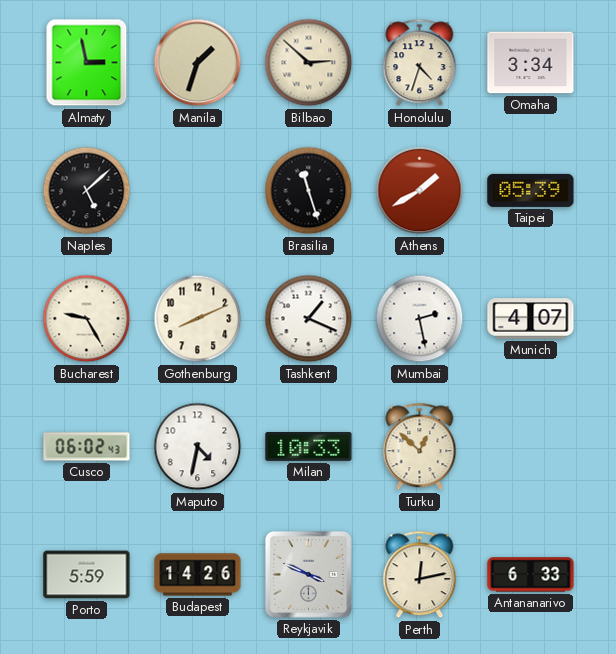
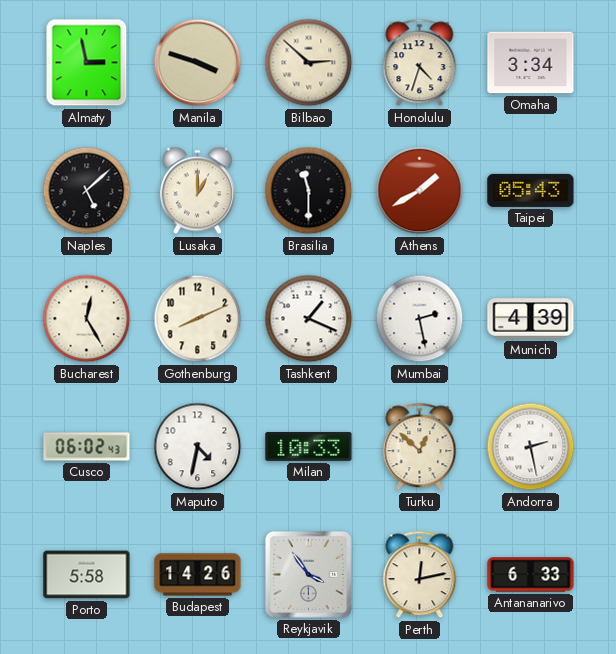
Manila: 1:33 -> 3:48 (198, 63)
Lusaka: none -> 1:00 (197, 191)
Brasilia: 11:27 -> 11:30 (309, 191)
Taipei: 05:39 -> 05:43 (531, 190)
Bucharest: 9:25 -> 12:25 (87, 319)
Munich: 4:07 -> 4:39 (531, 319)
Andorra: none -> 2:28 (531, 447)
Porto: 5:59 -> 5:58 (87, 575)
Reykjavik: 3:49 -> 3:54 (308, 574)
